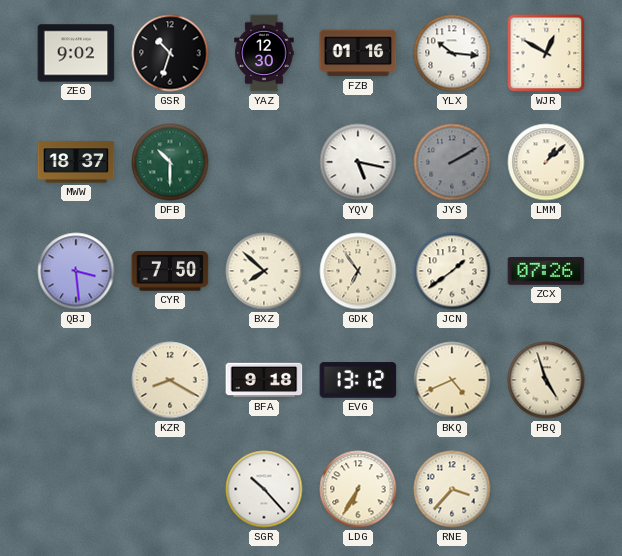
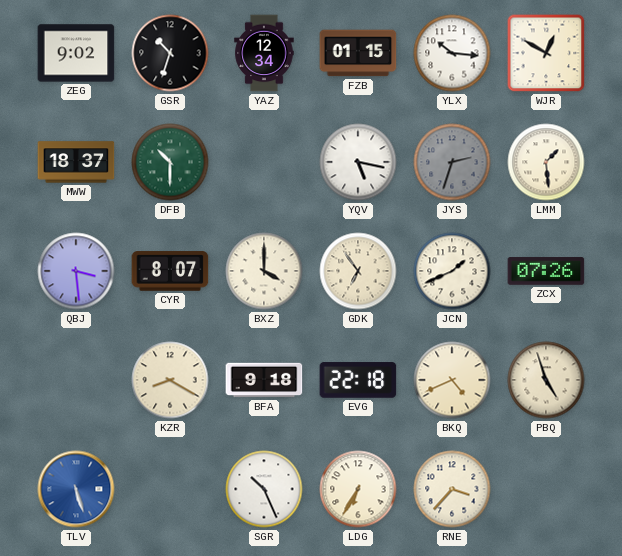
YAZ: 12:30 -> 12:34 (264, 53)
FZB: 01:16 -> 01:15 (358, 53)
JYS: 2:10 -> 2:33 (452, 162)
LMM: 1:08 -> 1:29 (546, 162)
CYR: 7:50 -> 8:07 (170, 271)
BXZ: 7:52 -> 4:00 (264, 271)
JCN: 1:39 -> 1:41 (452, 271)
EVG: 13:12 -> 22:18 (358, 380)
TLV: none -> 5:27 (76, 489)
SGR: 10:23 -> 10:26 (264, 489)
